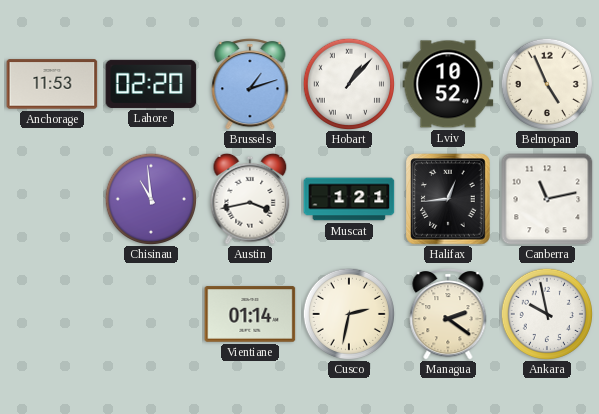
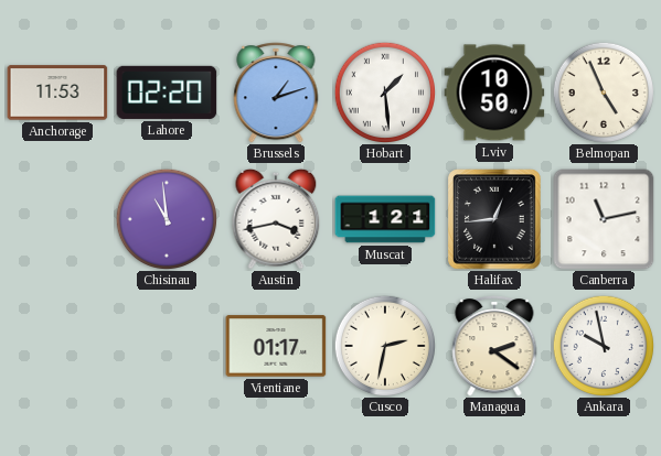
Hobart: 1:07 -> 1:29 (384, 91)
Lviv: 10:52 -> 10:50 (494, 93)
Vientiane: 01:14 -> 01:17 (276, 346)
